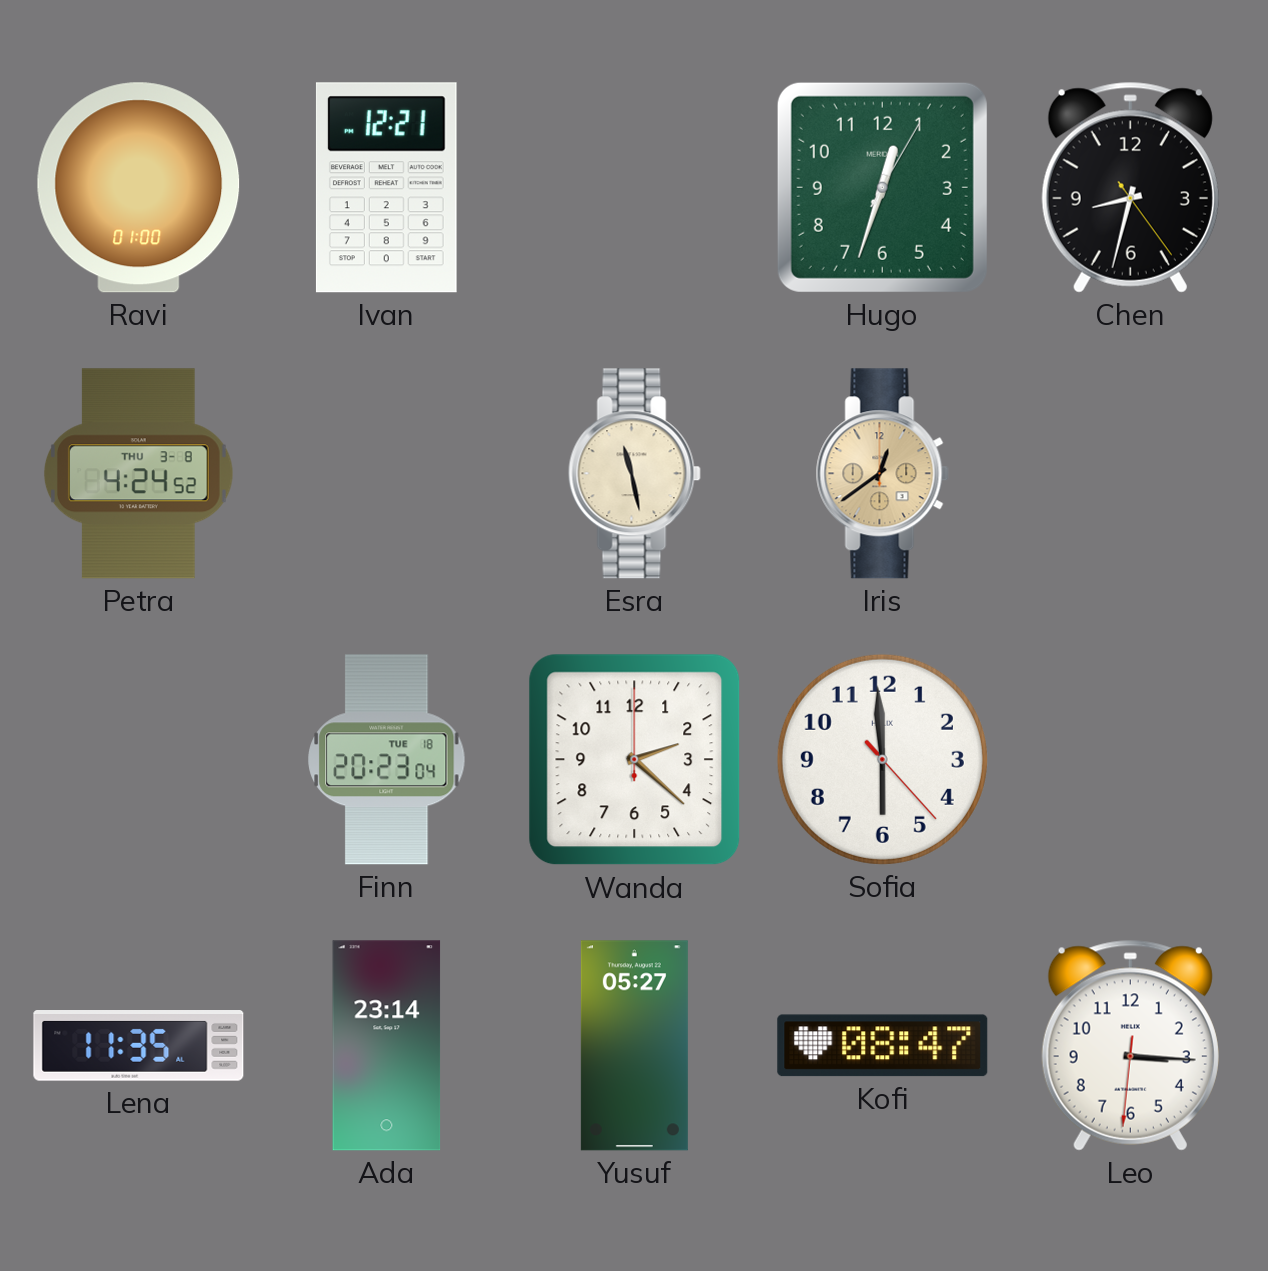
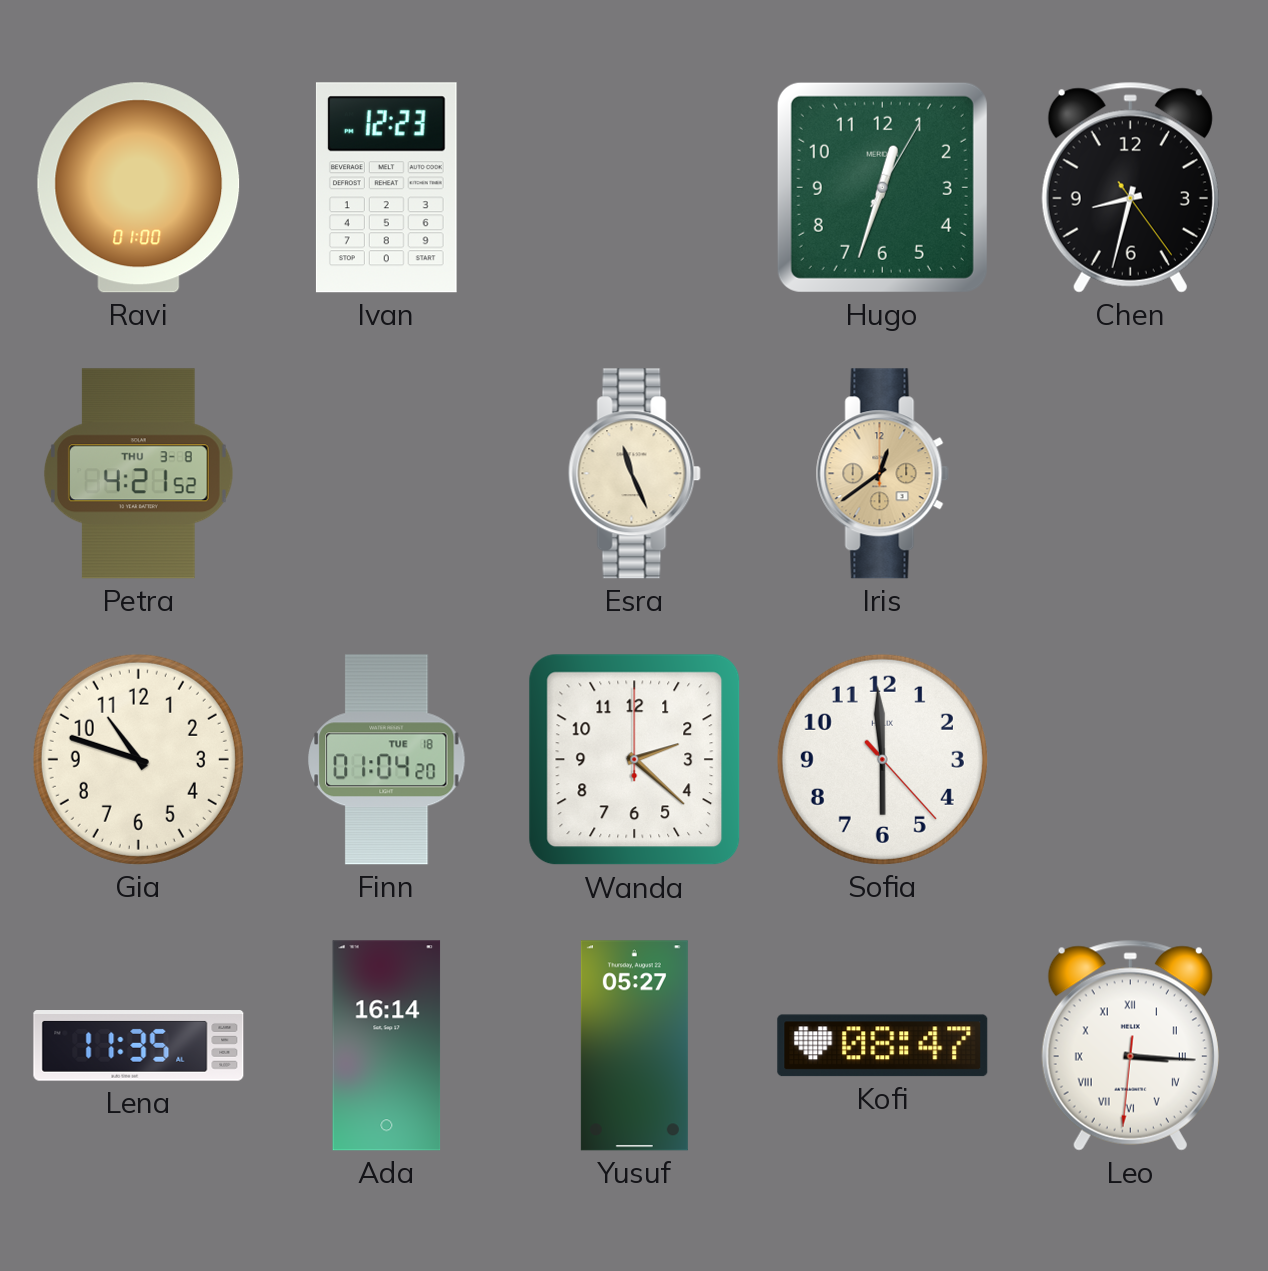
Ivan: 12:21 -> 12:23 (386, 188)
Petra: 4:24 -> 4:21 (138, 474)
Esra: 11:28 -> 11:26 (634, 474)
Gia: none -> 10:48 (138, 759)
Finn: 20:23 -> 01:04 (387, 760)
Ada: 23:14 -> 16:14 (387, 1046)
Leo numerals: Arabic -> Roman (1130, 1045)
